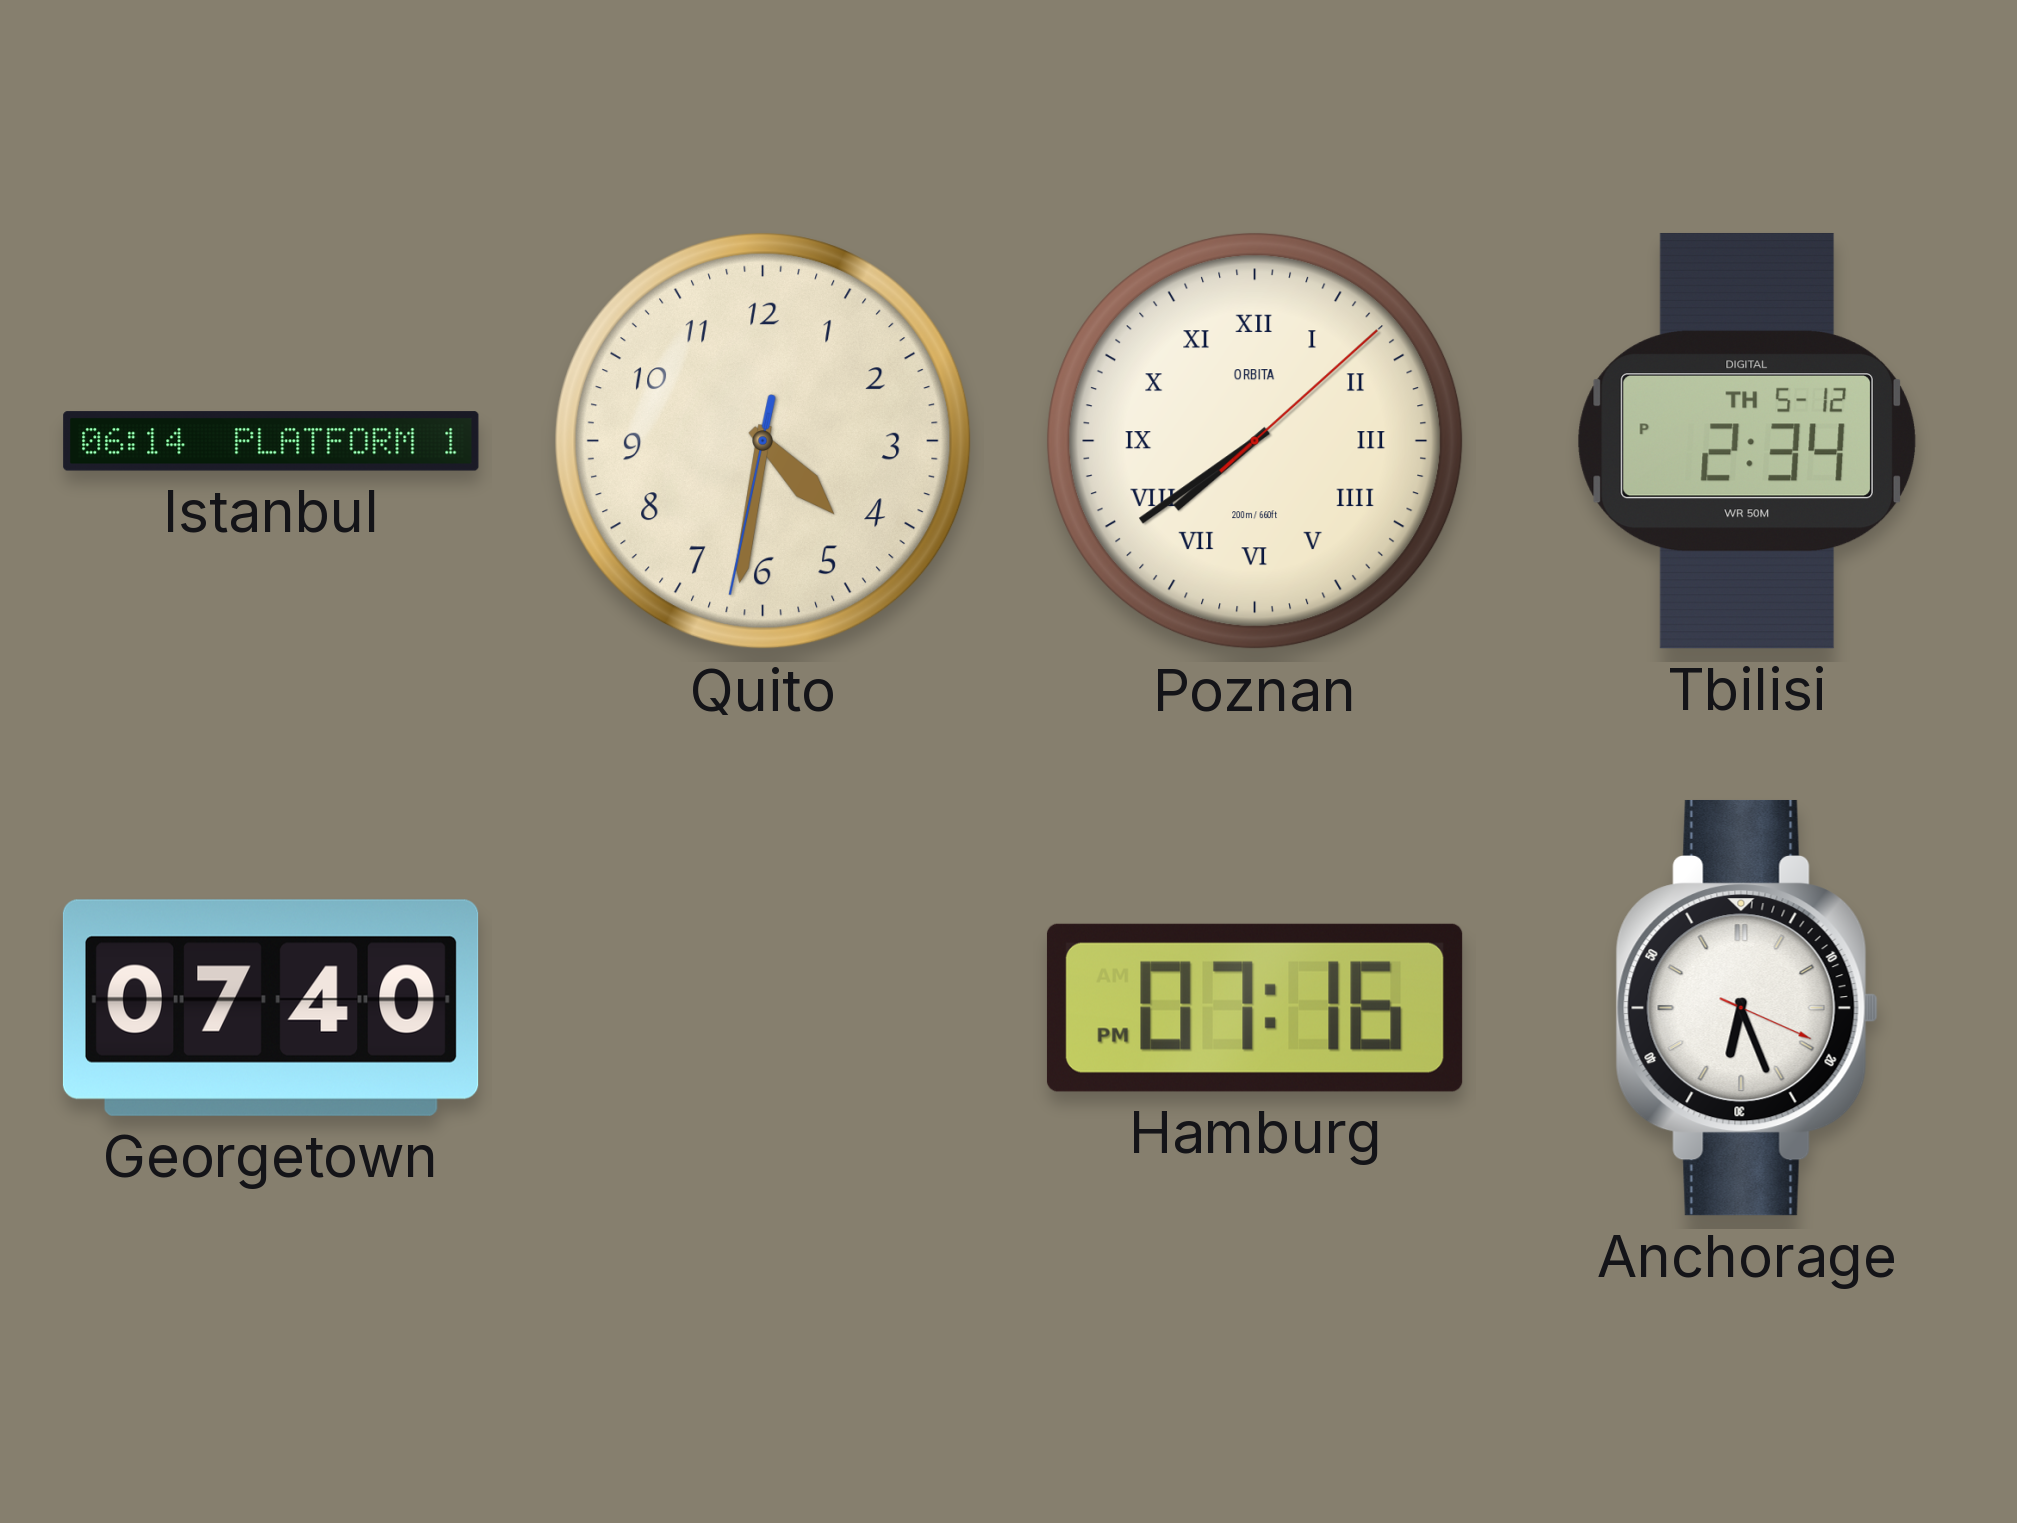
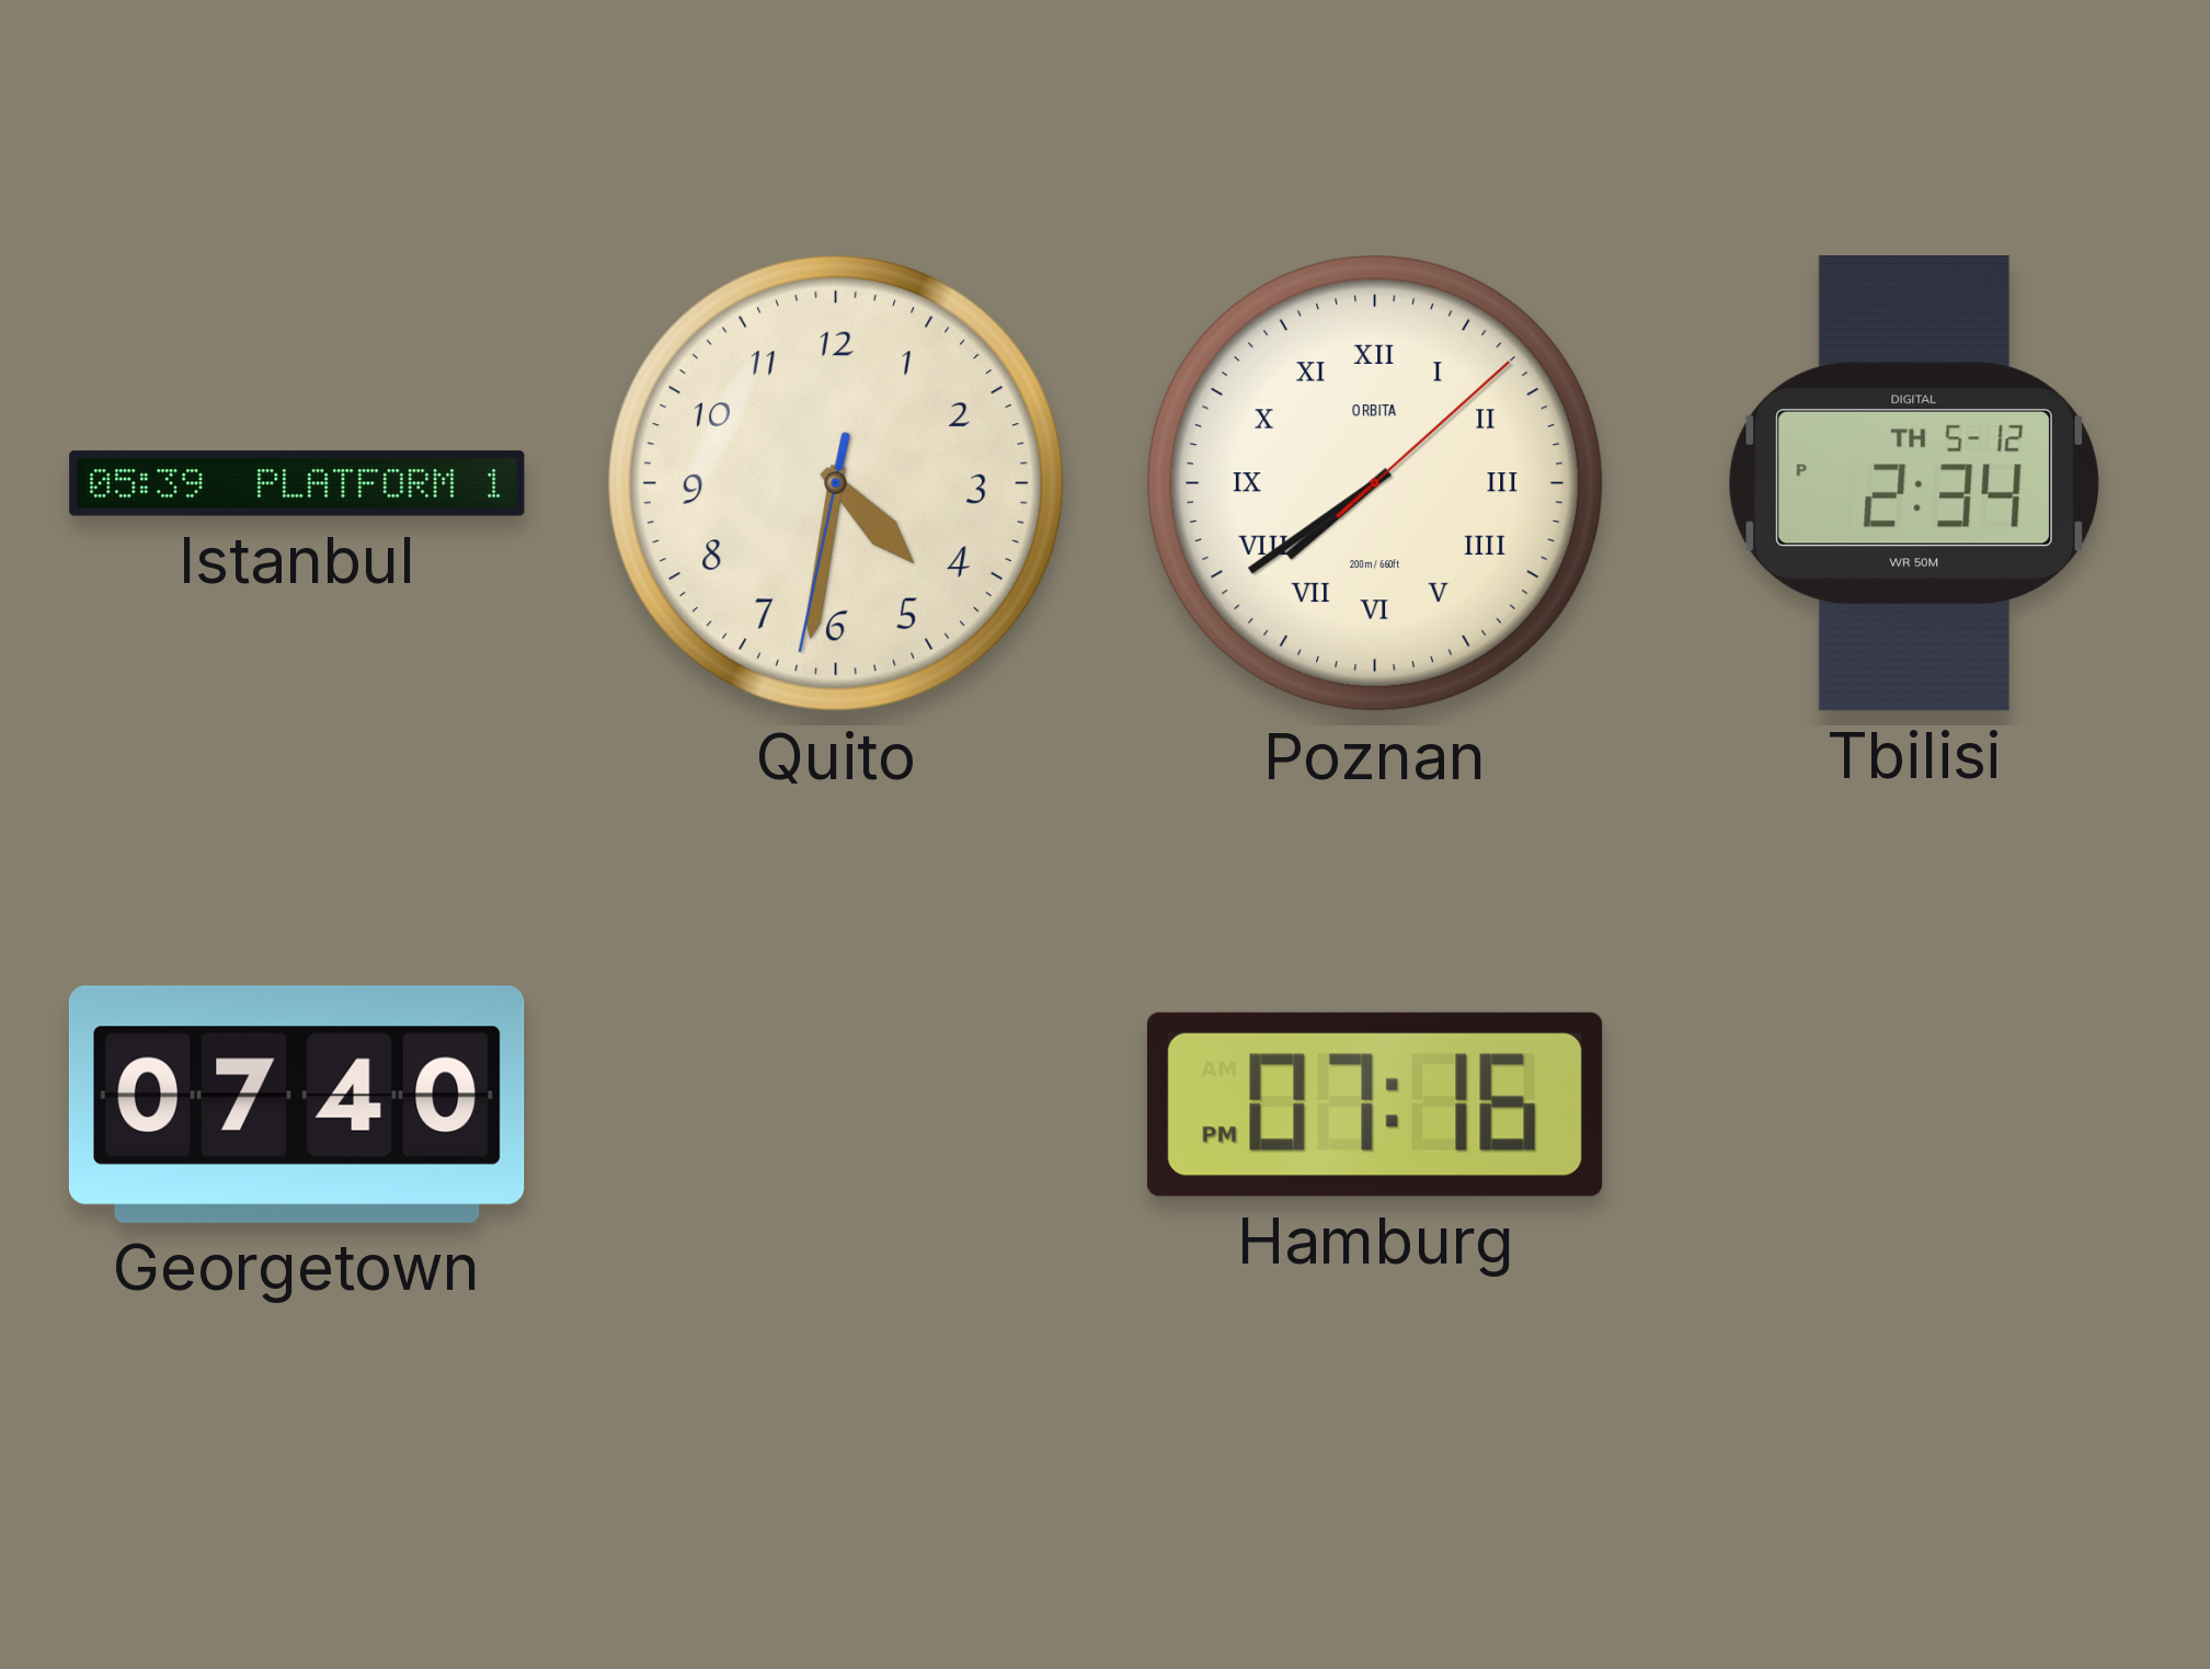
Istanbul: 06:14 -> 05:39 (297, 483)
Anchorage: 6:26 -> none (1747, 1008)
